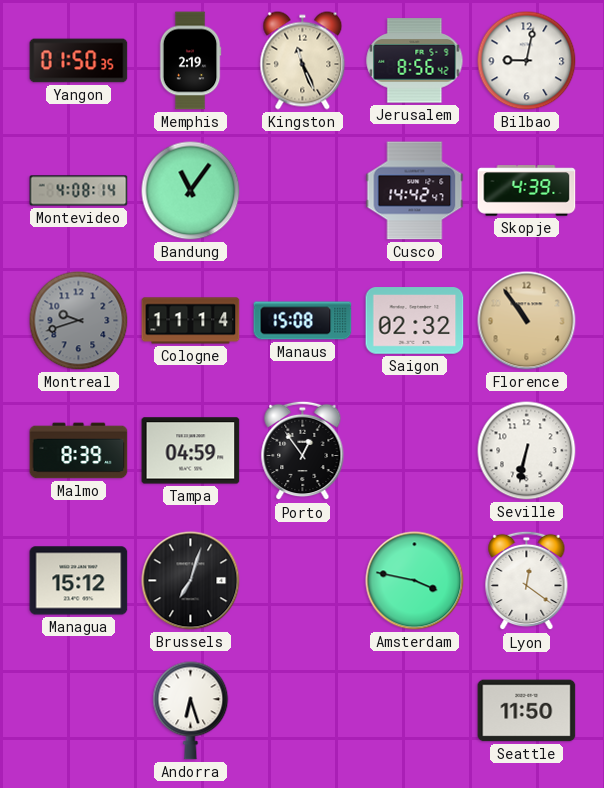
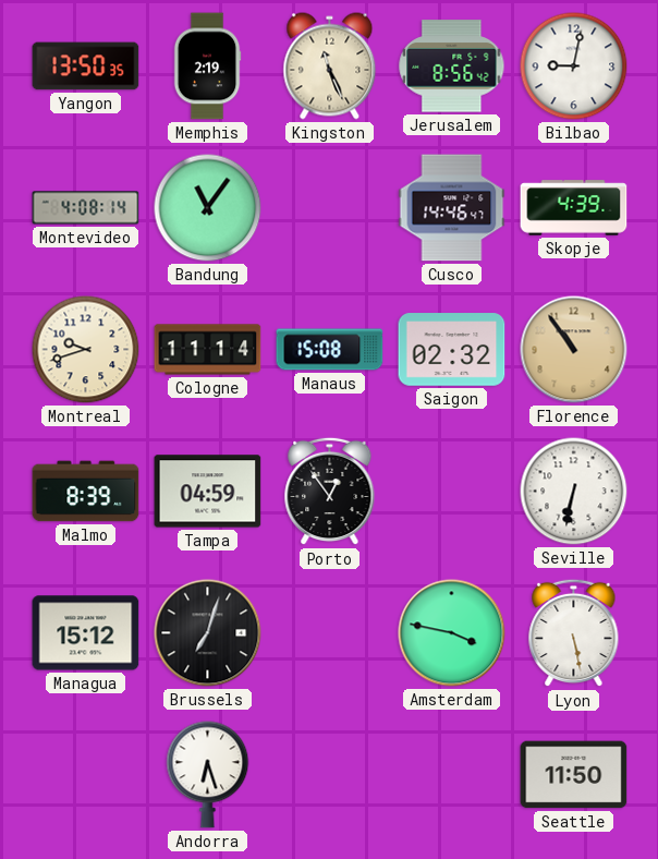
Yangon: 01:50 -> 13:50 (86, 66)
Cusco: 14:42 -> 14:46 (452, 208)
Montreal dial: grey -> cream (86, 350)
Lyon: 12:21 -> 5:28 (574, 633)
